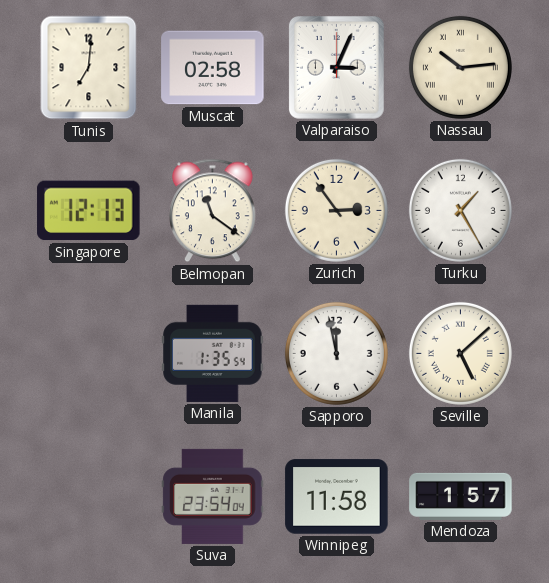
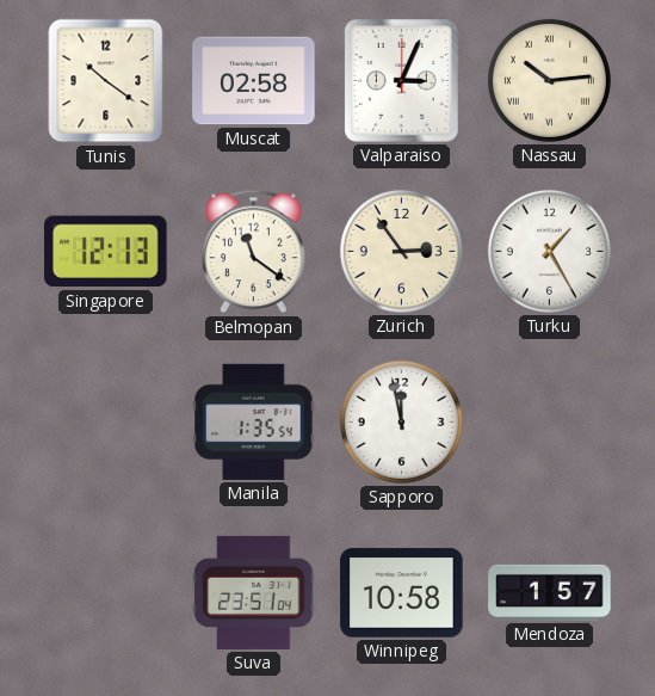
Tunis: 7:01 -> 10:21 (106, 81)
Seville: 5:08 -> none (460, 353)
Suva: 23:54 -> 23:51 (254, 592)
Winnipeg: 11:58 -> 10:58 (402, 593)
